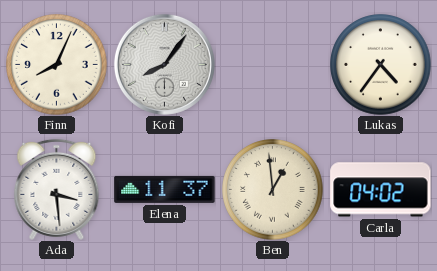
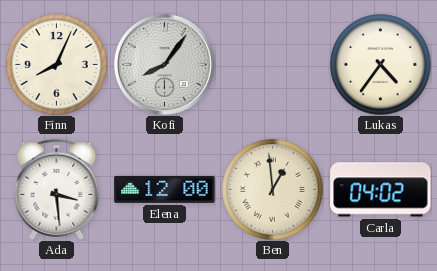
Elena: 11:37 -> 12:00 (165, 189)
